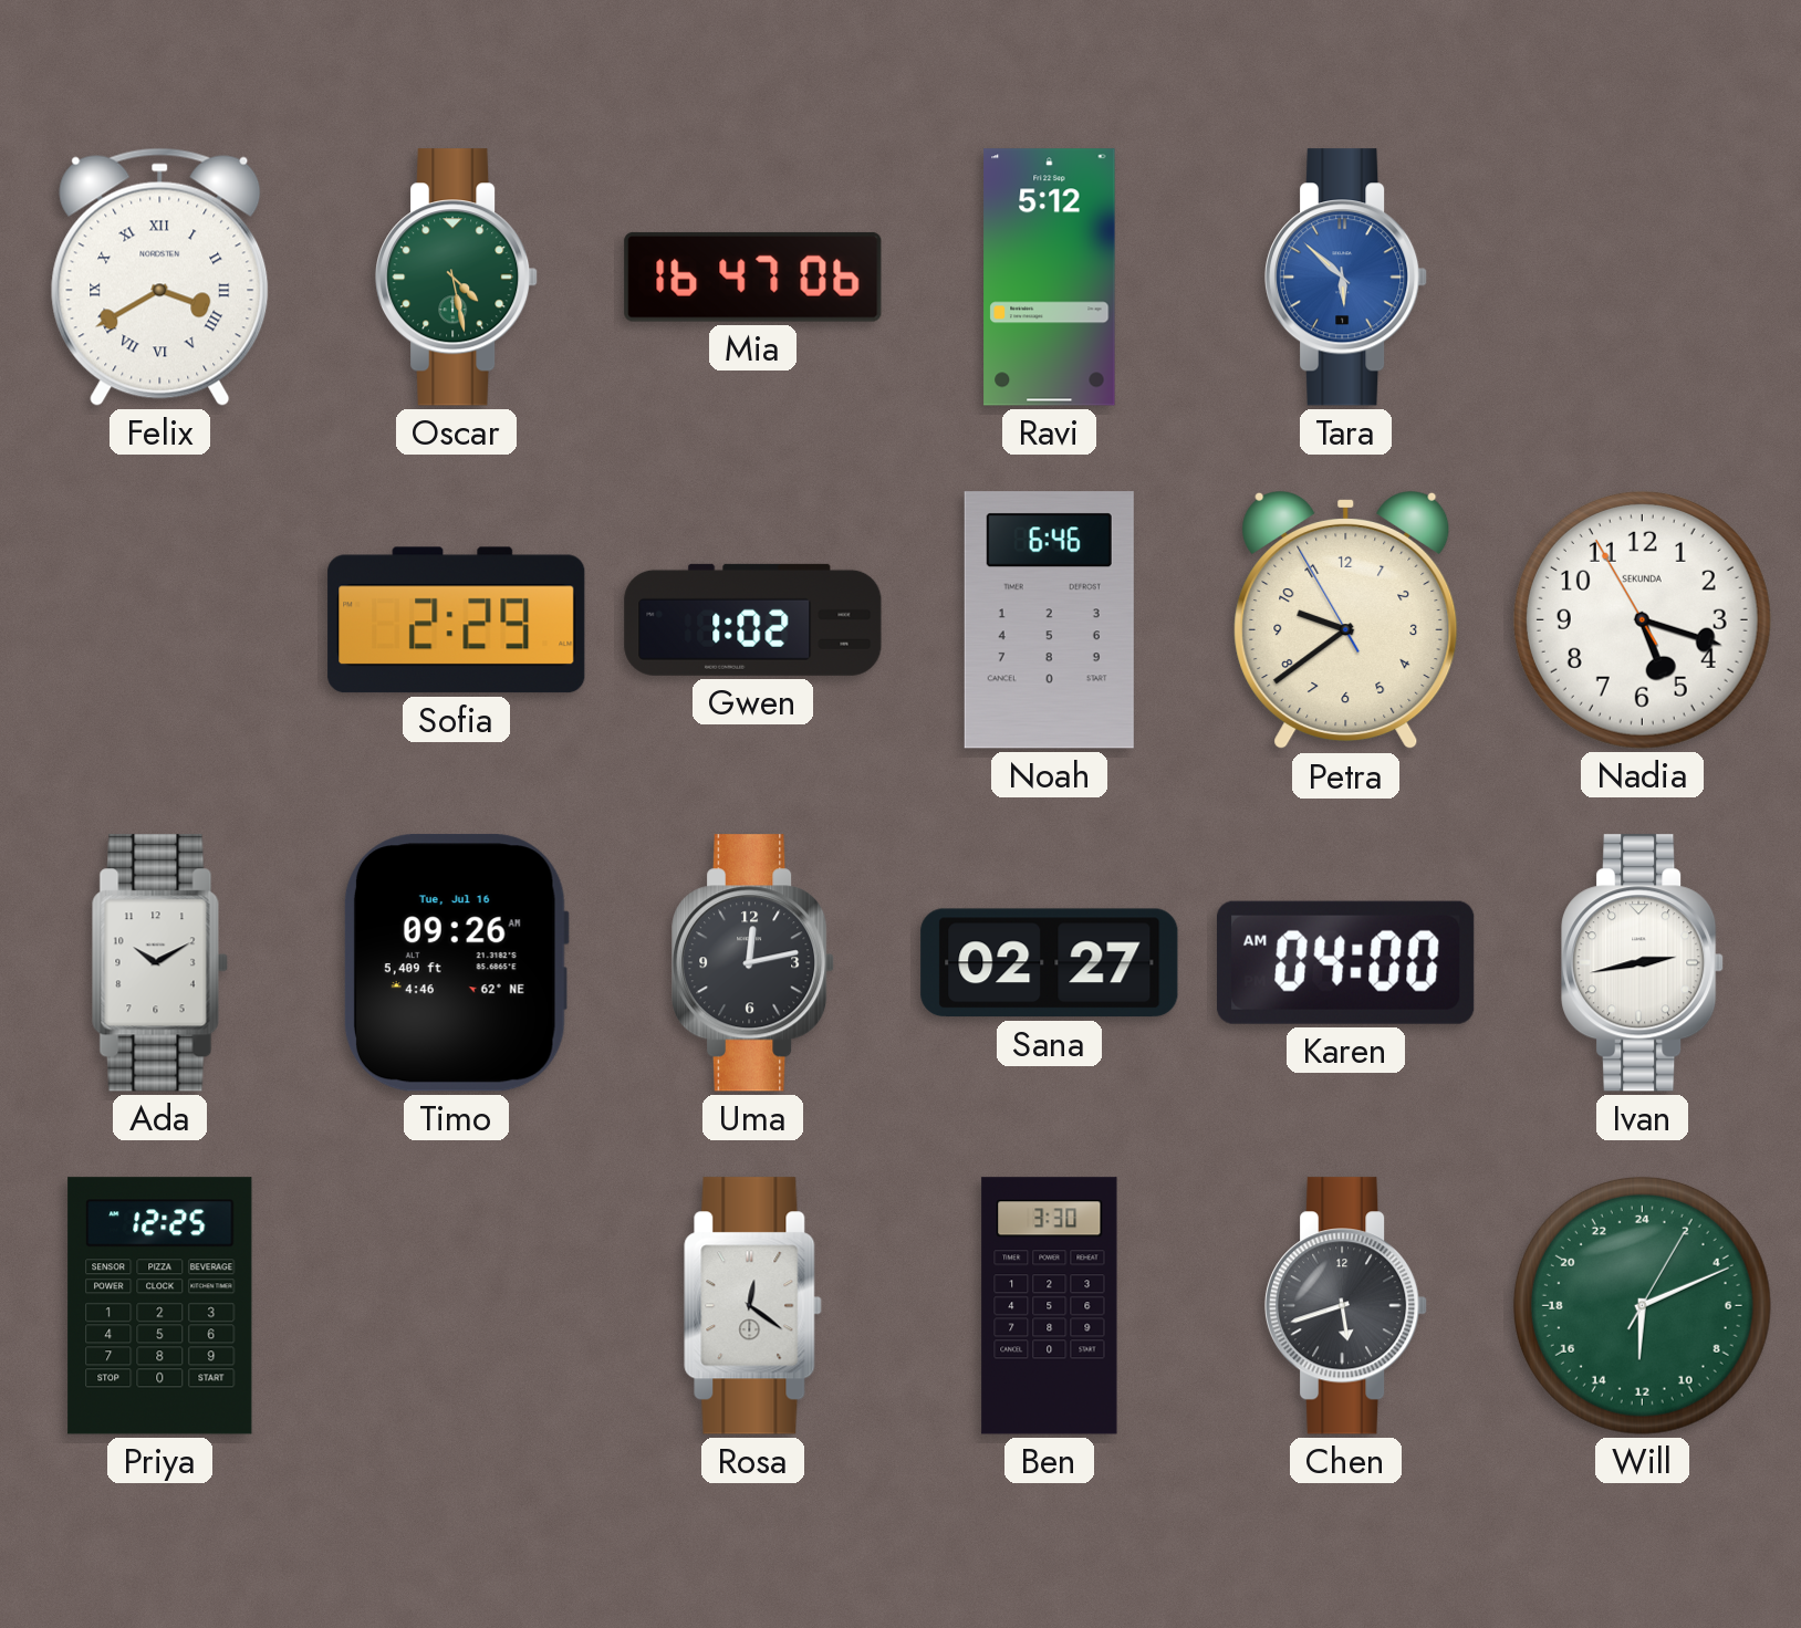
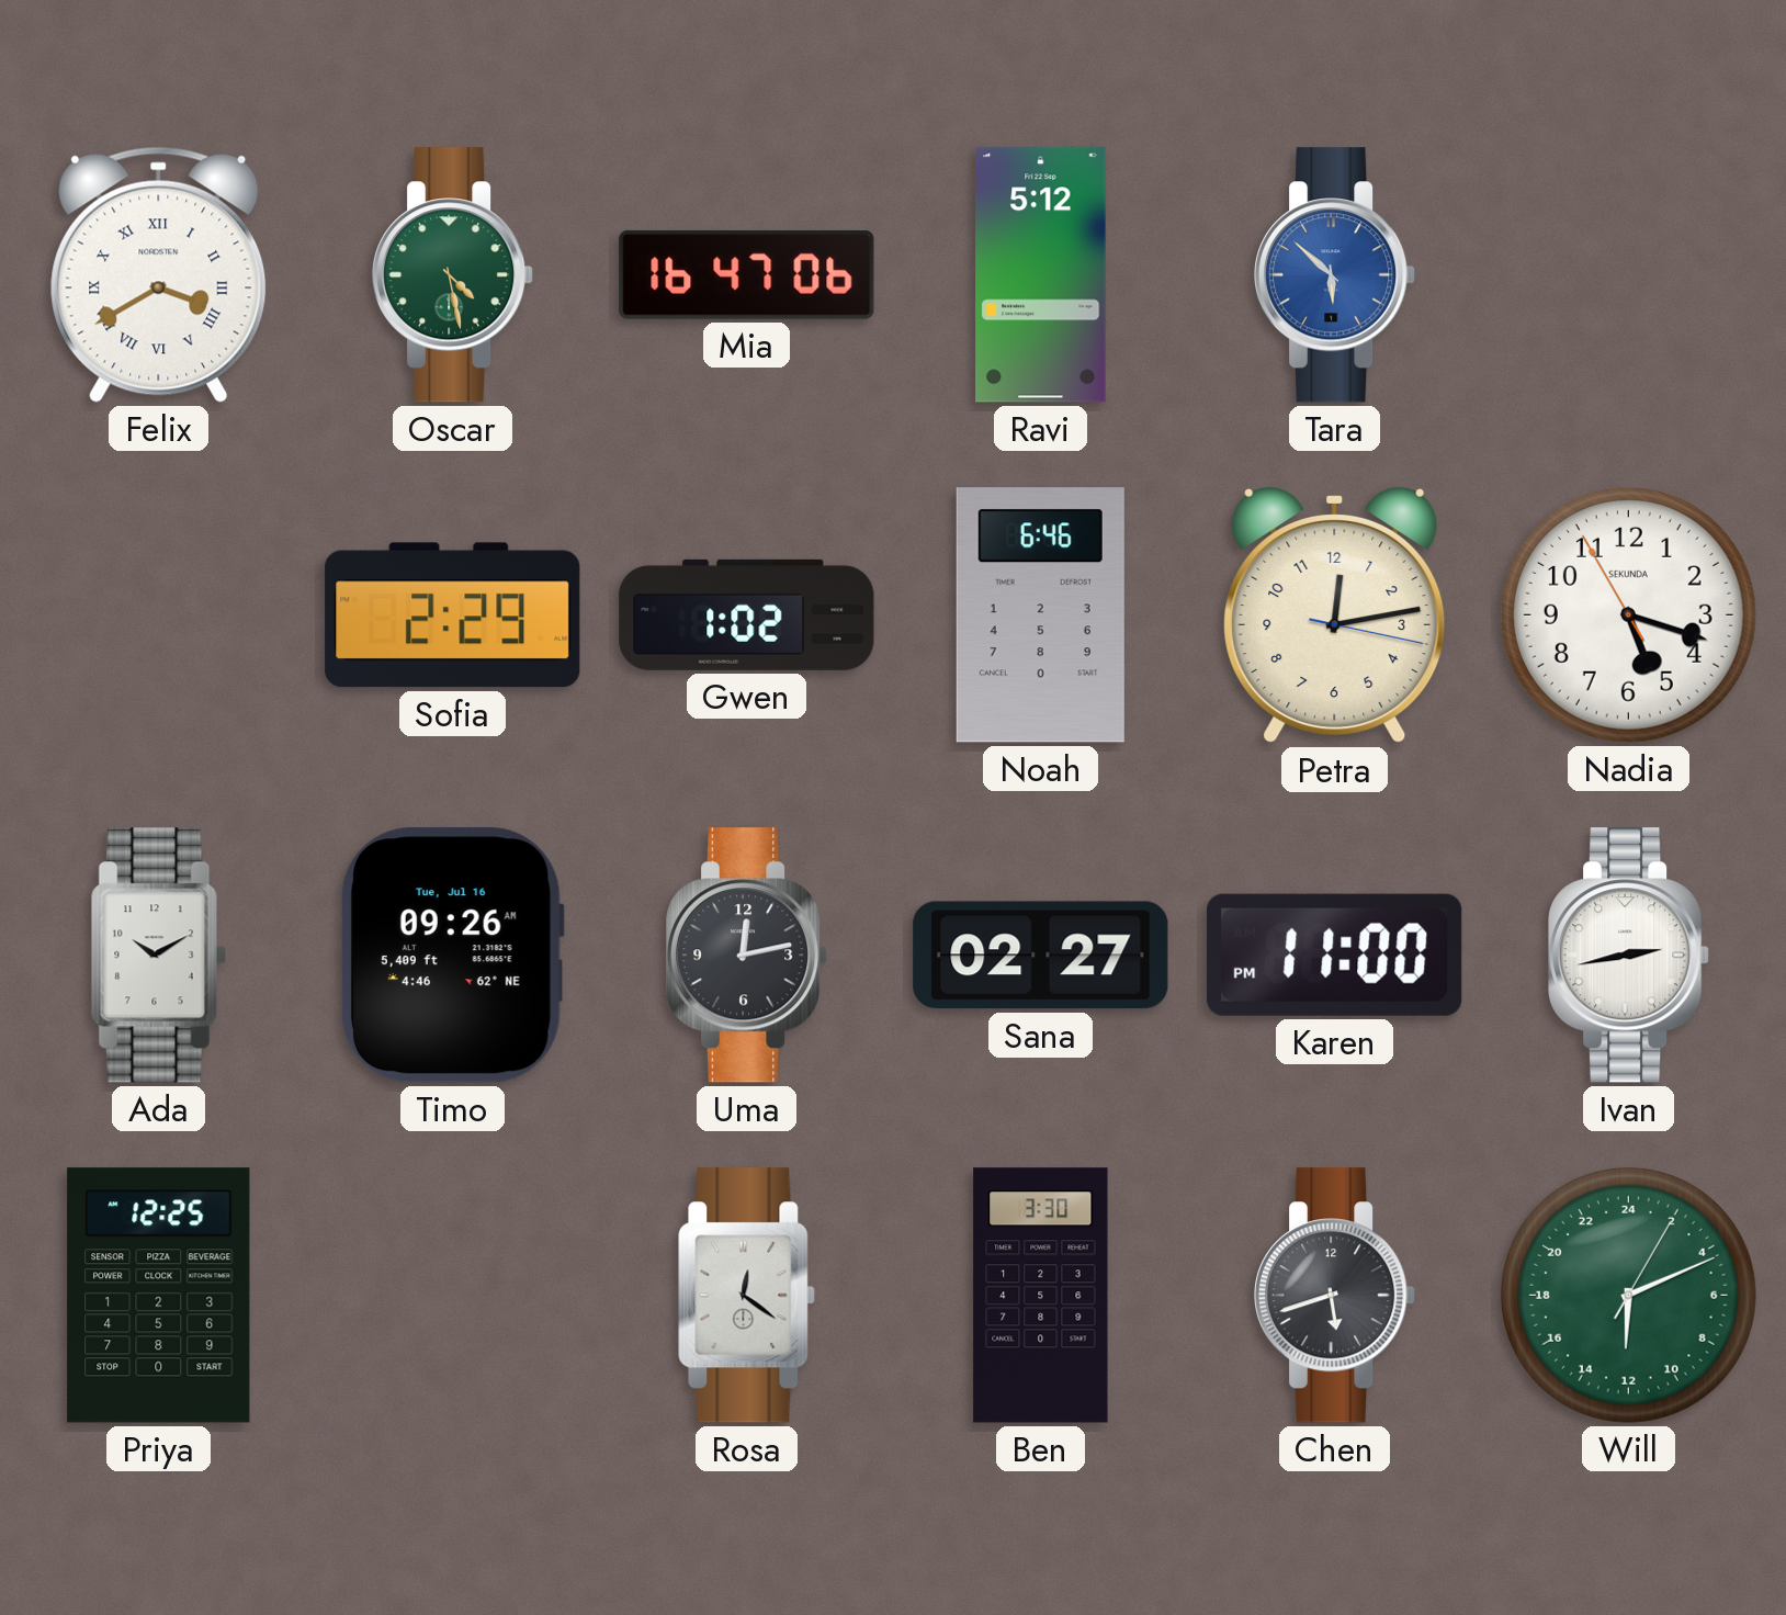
Petra: 9:38 -> 12:13 (1335, 615)
Karen: 04:00 -> 11:00 (1335, 955)
